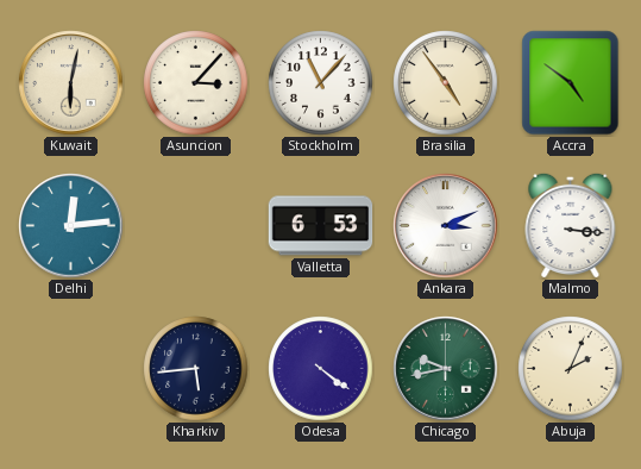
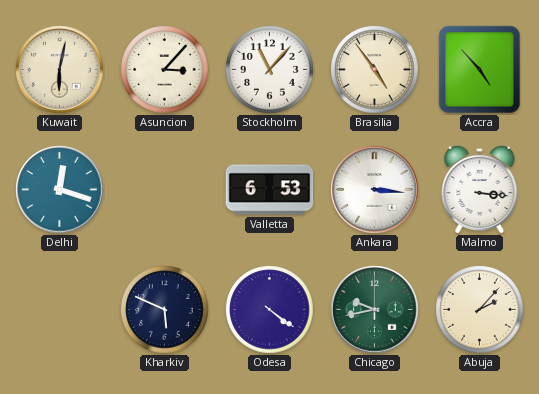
Accra: 4:51 -> 4:53 (480, 70)
Delhi: 12:14 -> 12:18 (60, 190)
Ankara: 3:11 -> 3:16 (375, 190)
Kharkiv: 5:44 -> 5:49 (165, 310)
Abuja: 2:04 -> 2:07 (480, 310)
